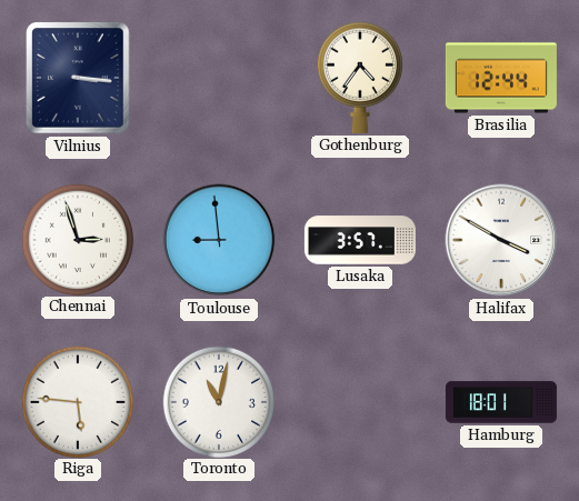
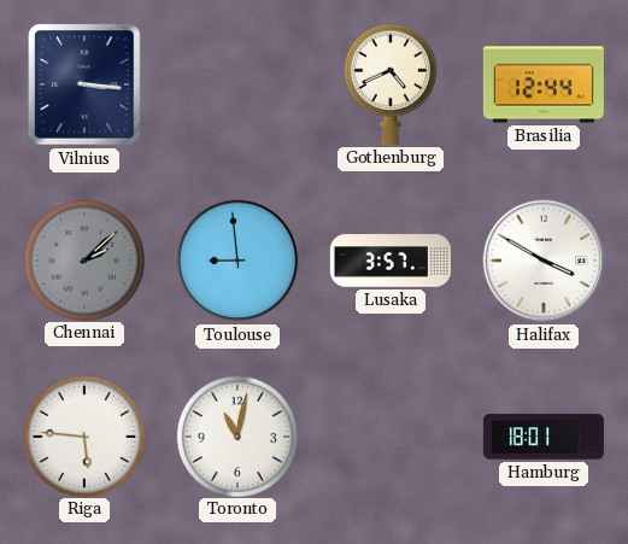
Gothenburg: 4:36 -> 4:41 (391, 84)
Chennai: 2:57 -> 2:08 (83, 259)
Chennai dial: white -> grey (83, 259)
